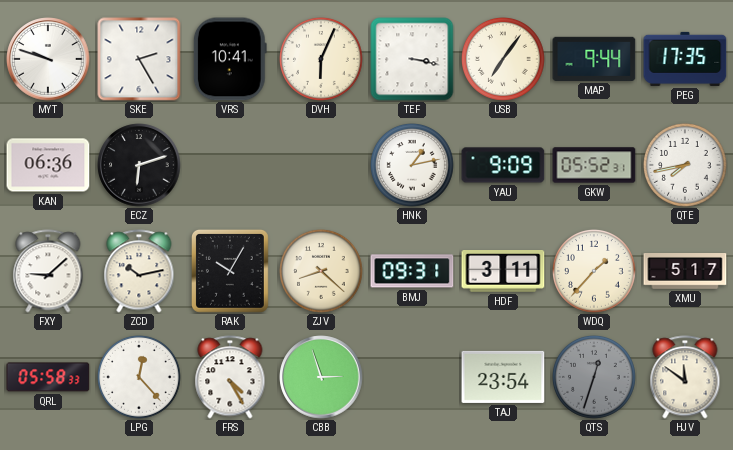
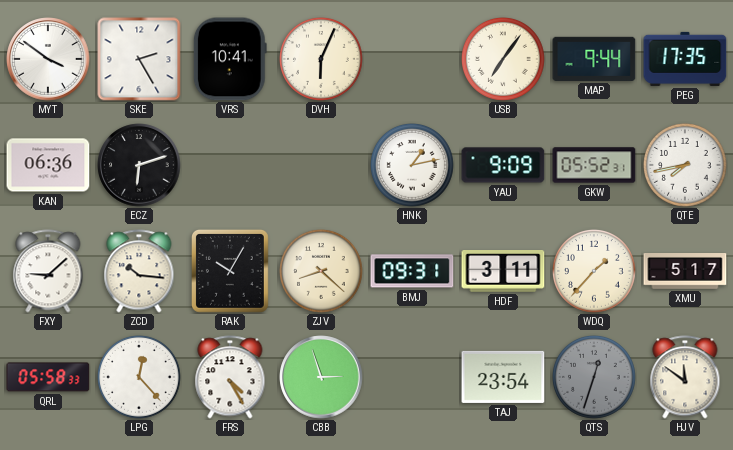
MYT: 9:48 -> 3:51 (48, 59)
TEF: 3:17 -> none (412, 59)
ZCD: 10:13 -> 10:16 (139, 271)
